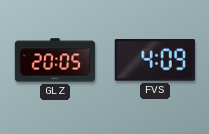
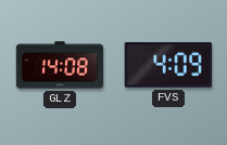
GLZ: 20:05 -> 14:08 (60, 65)
